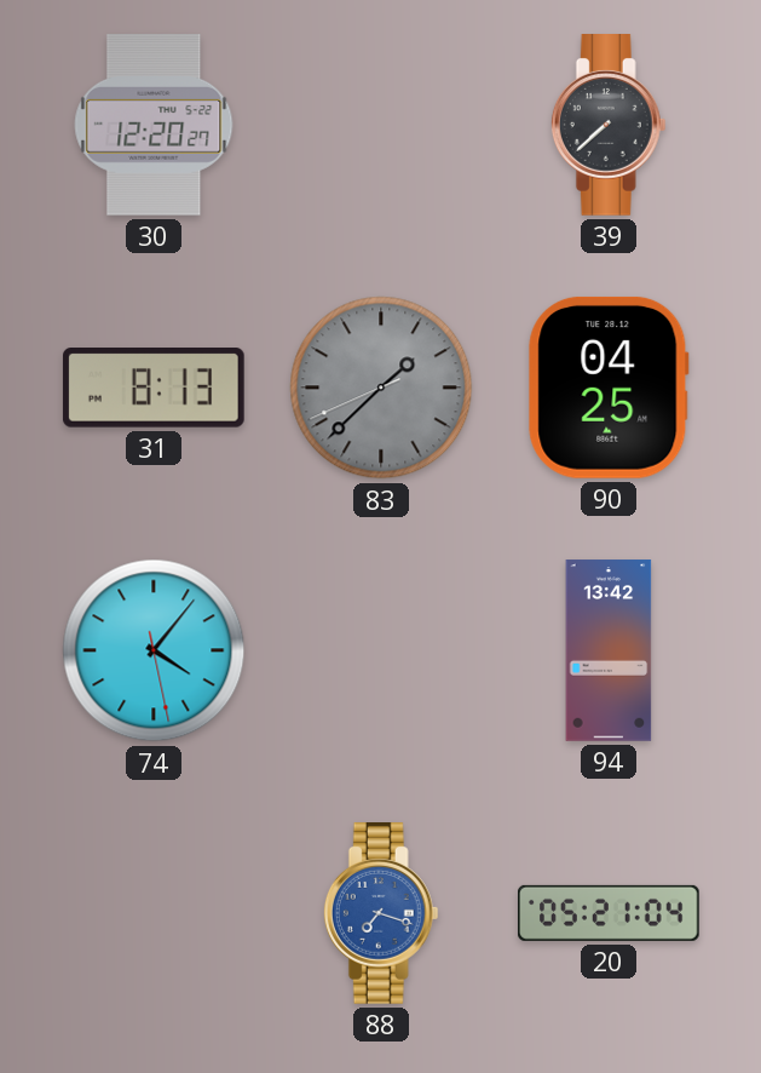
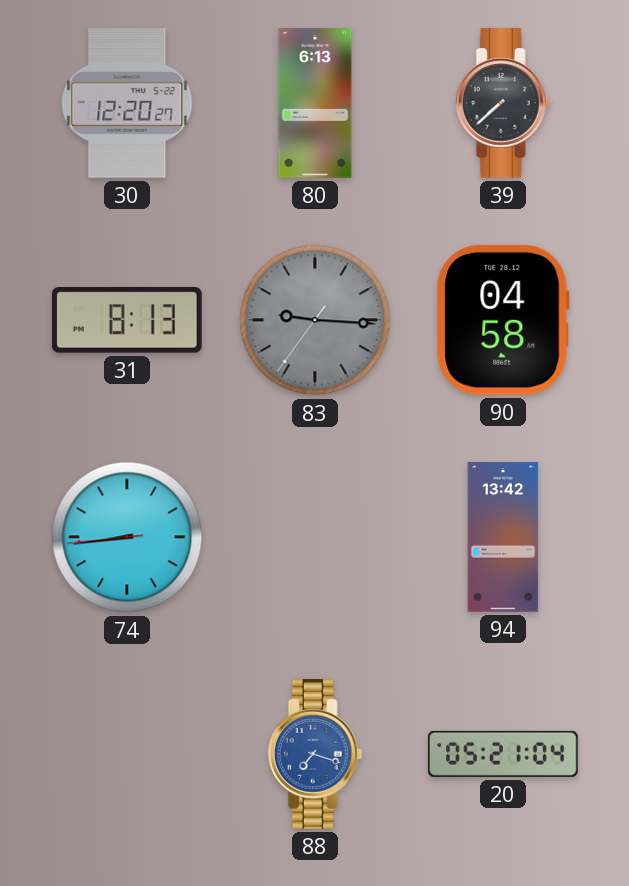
80: none -> 6:13 (315, 103)
83: 1:37 -> 9:15 (315, 320)
90: 04:25 -> 04:58 (503, 320)
74: 4:06 -> 8:43 (127, 537)
